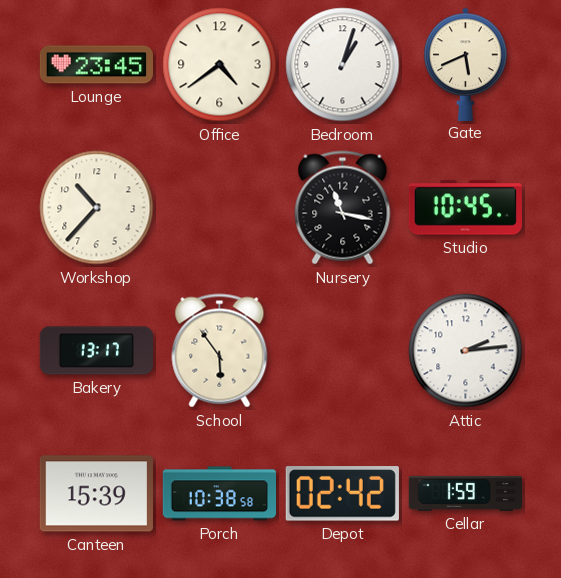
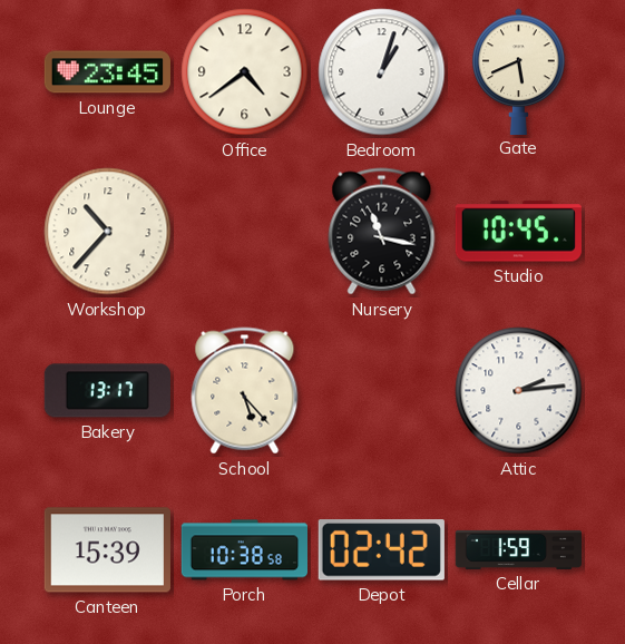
School: 5:54 -> 5:23 (245, 391)
